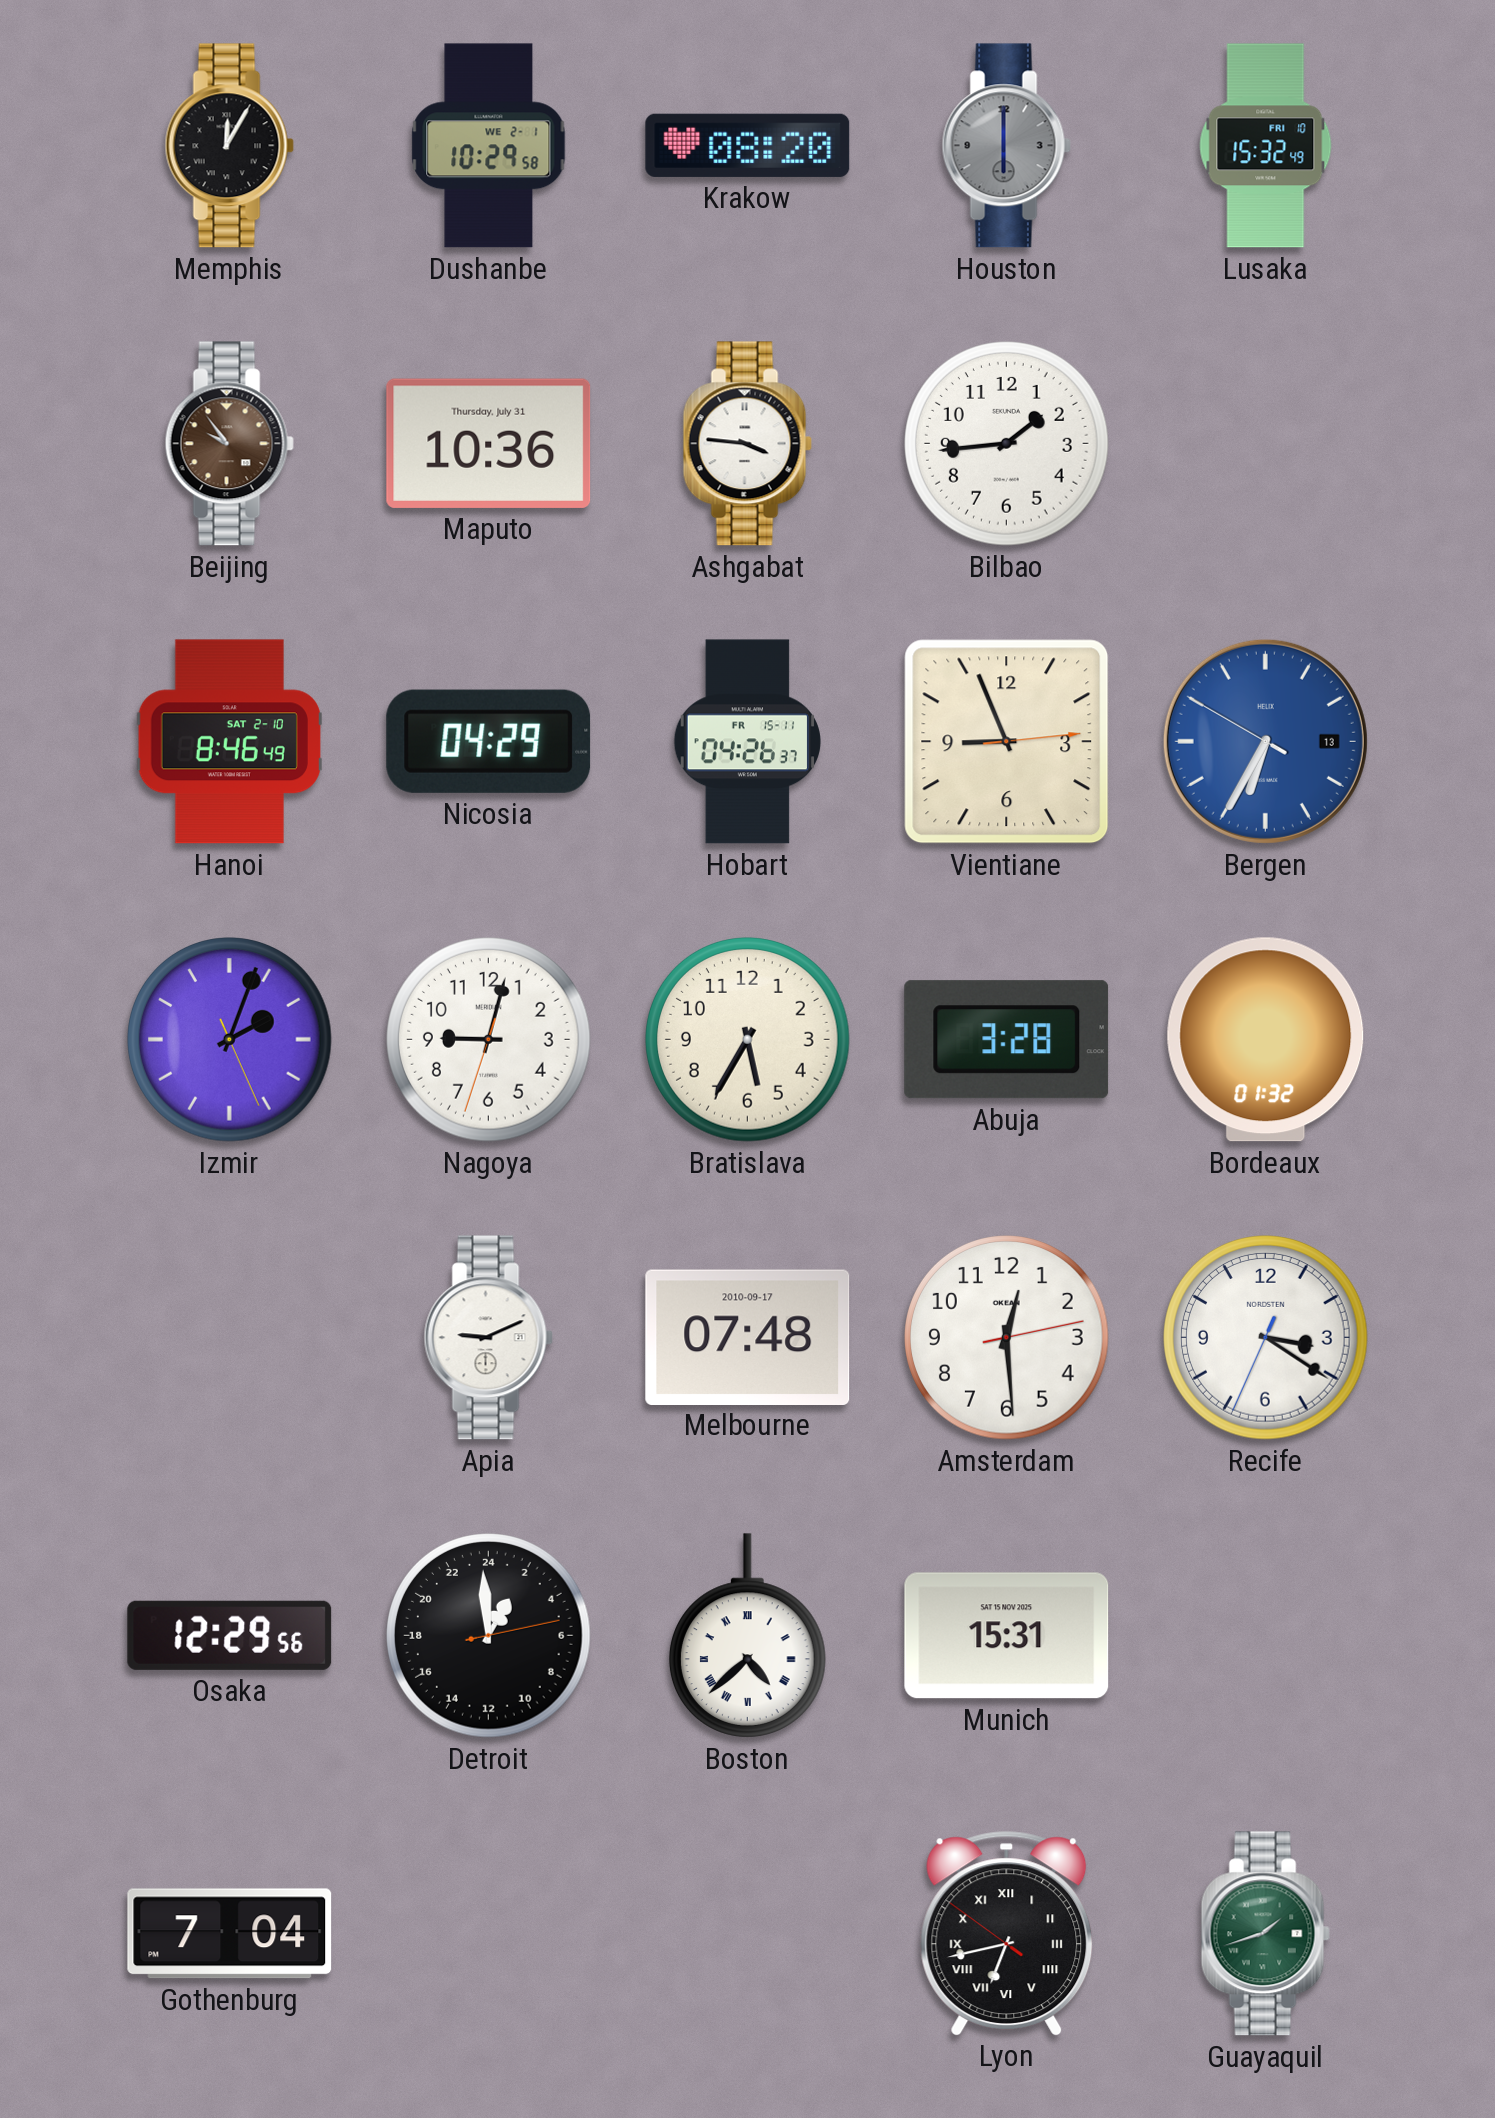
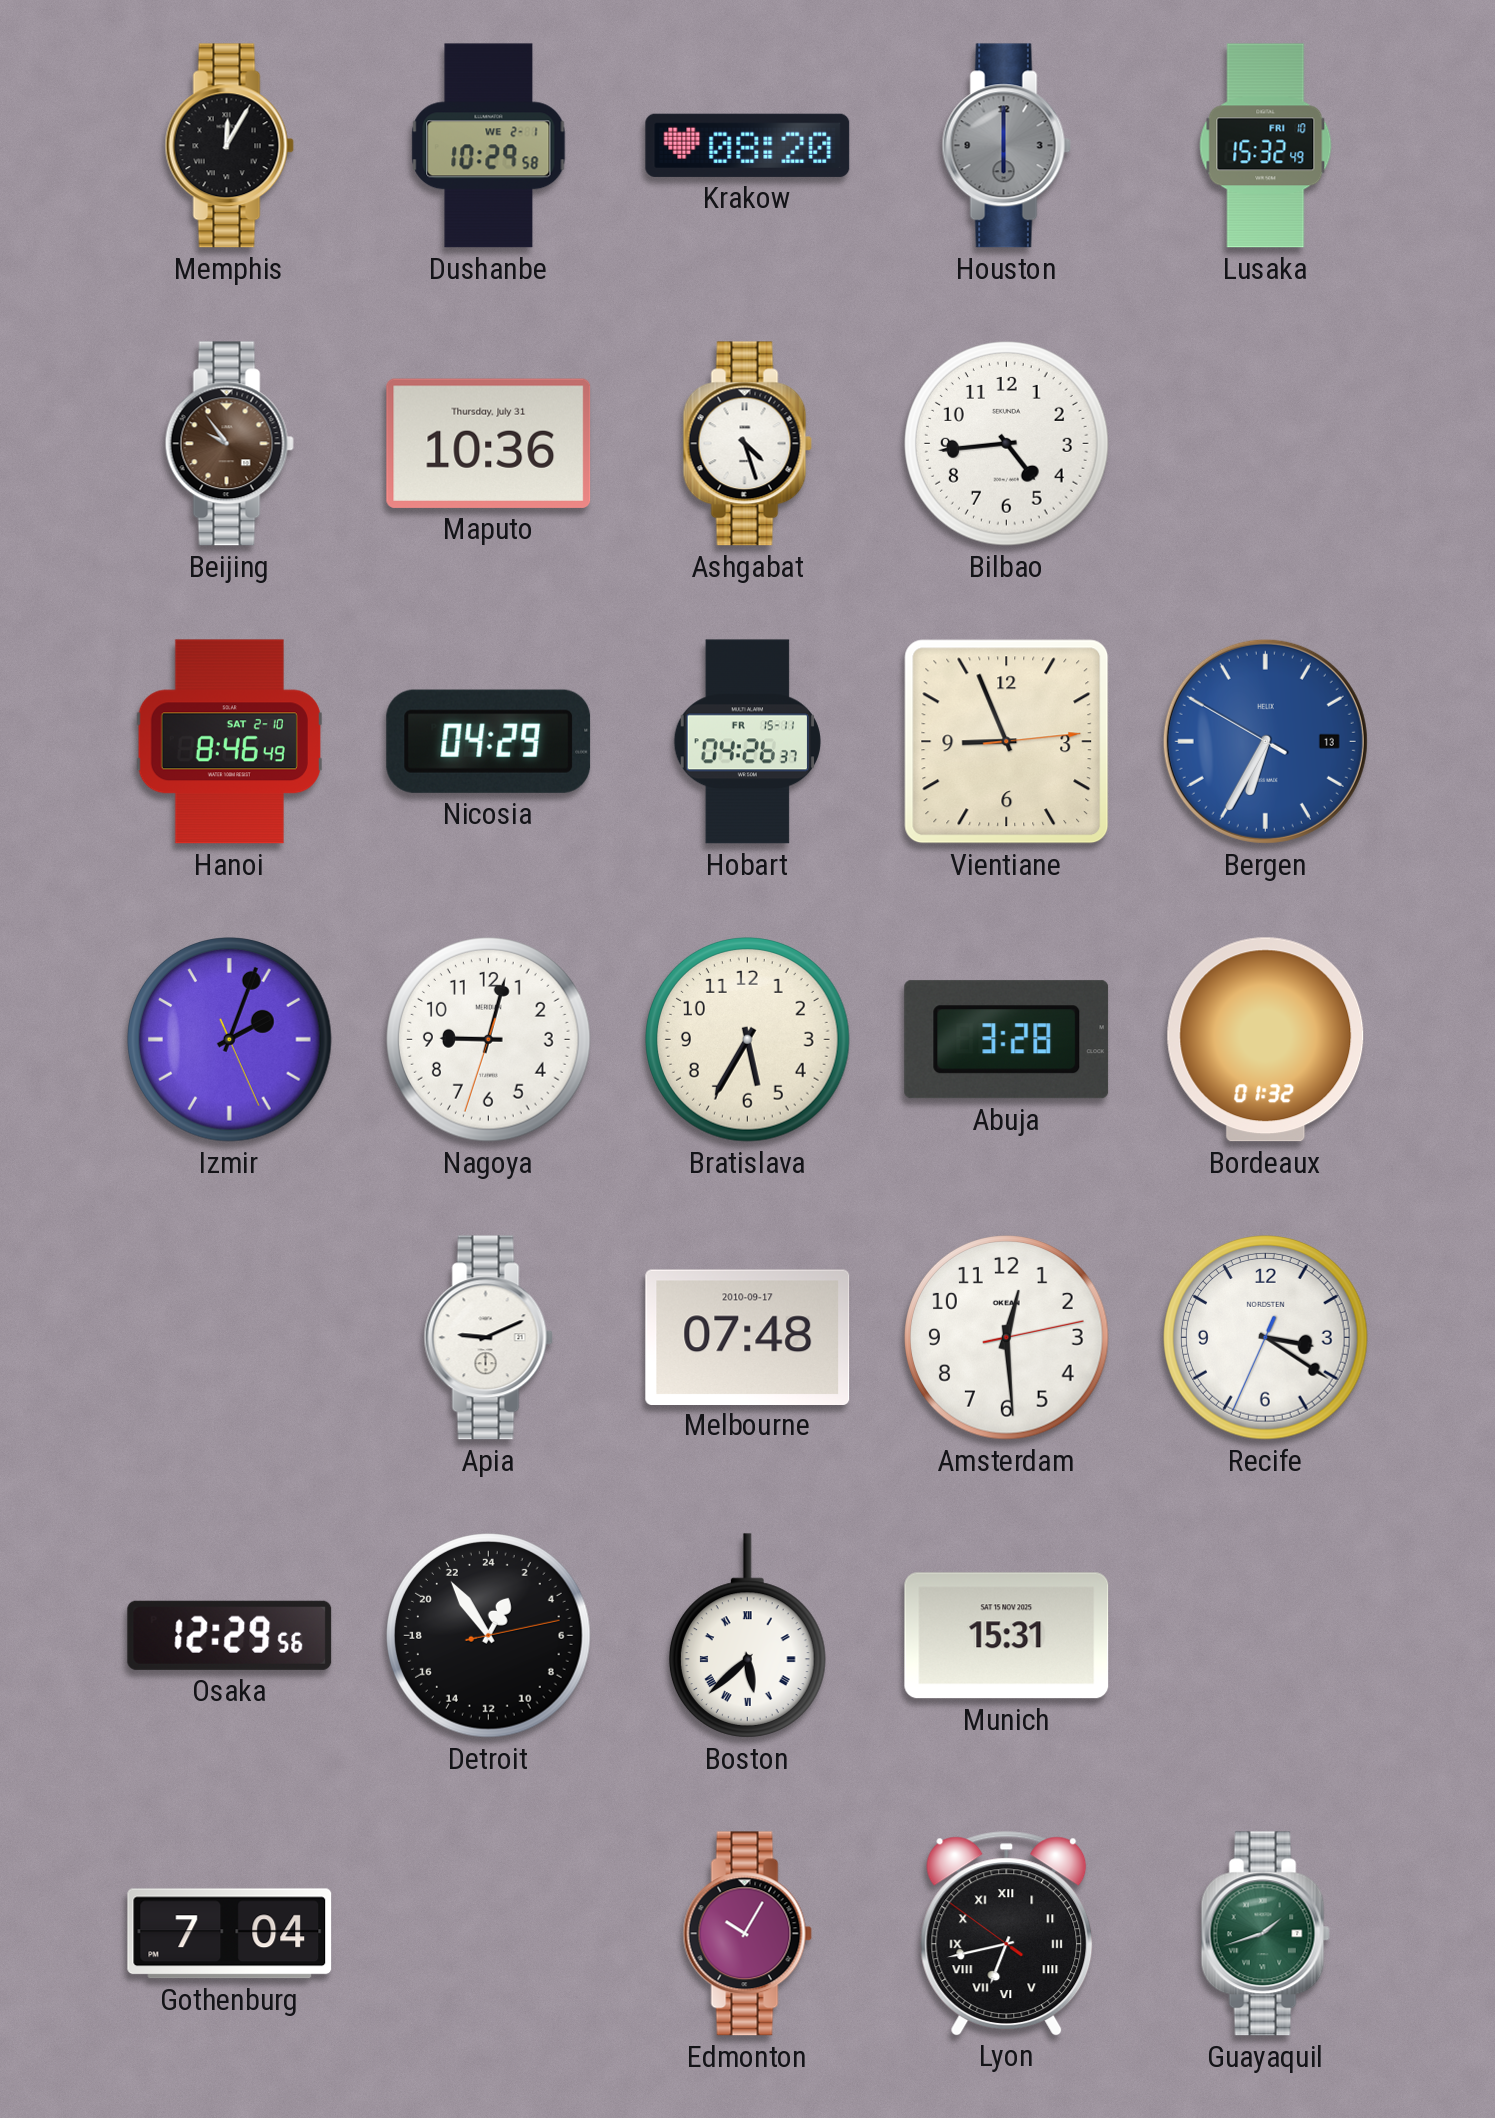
Ashgabat: 3:46 -> 4:27 (747, 444)
Bilbao: 1:44 -> 4:44 (1007, 444)
Detroit: 1:59 -> 1:54 (489, 1636)
Boston: 4:38 -> 5:38 (747, 1636)
Edmonton: none -> 10:05 (747, 1934)
